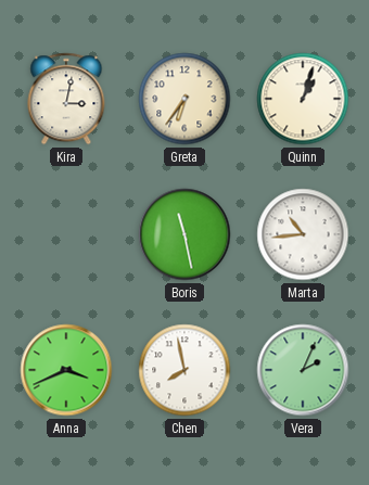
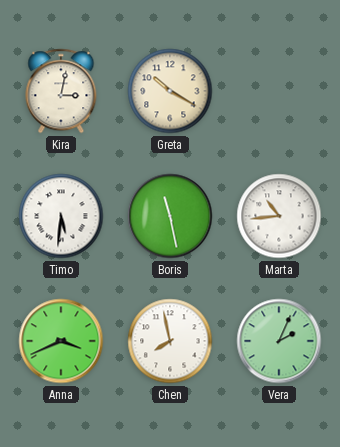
Greta: 6:36 -> 10:20 (170, 91)
Quinn: 1:03 -> none (303, 99)
Timo: none -> 5:31 (61, 216)
